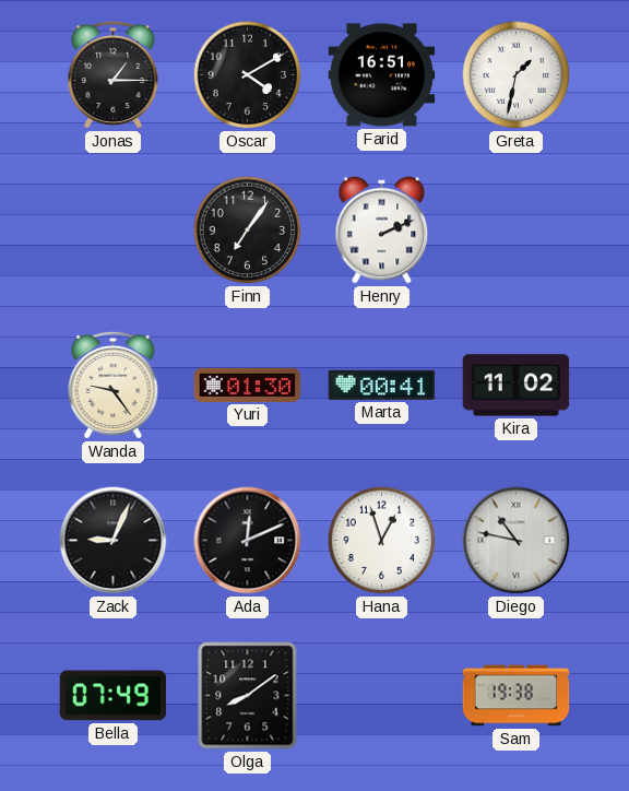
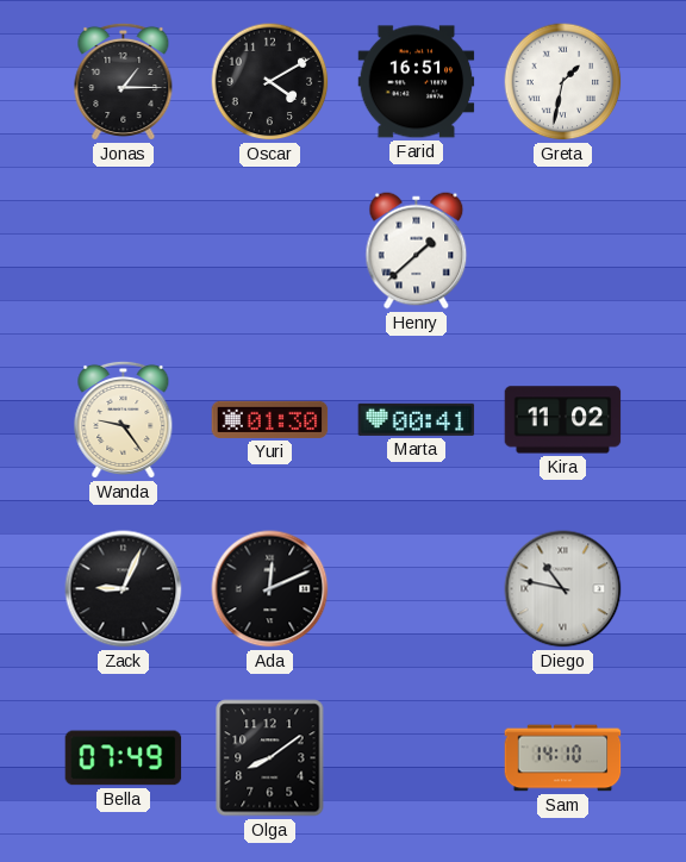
Finn: 7:06 -> none (248, 231)
Henry: 2:11 -> 1:38 (417, 251)
Hana: 12:57 -> none (382, 541)
Sam: 19:38 -> 14:10 (563, 758)
